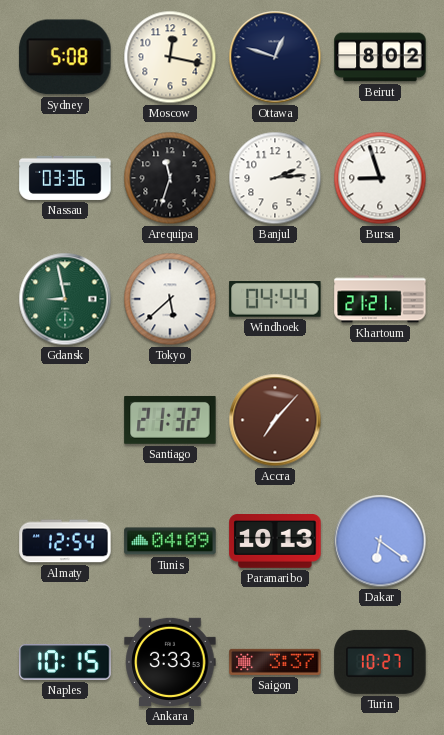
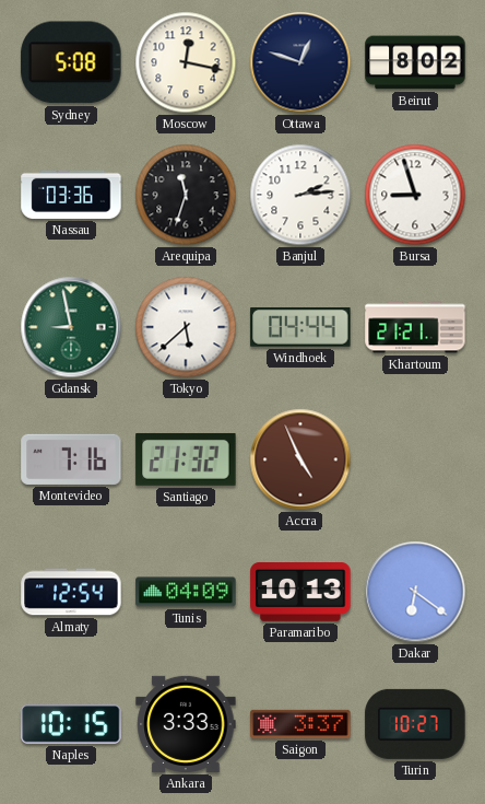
Montevideo: none -> 7:16 (71, 459)
Accra: 7:07 -> 4:56 (300, 459)
